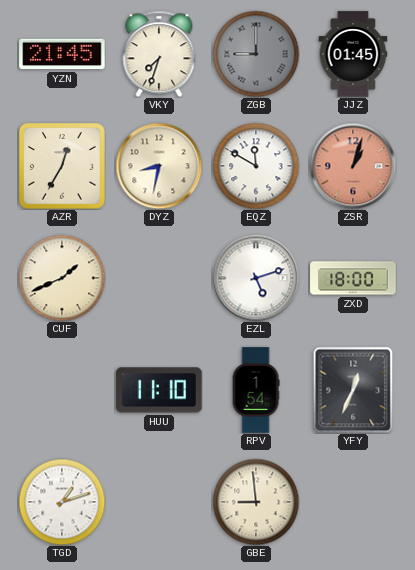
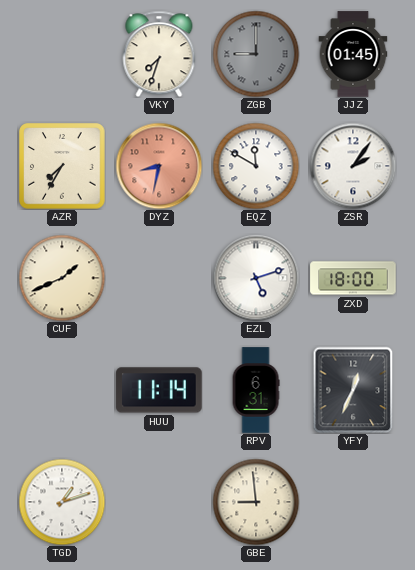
YZN: 21:45 -> none (62, 54)
AZR: 12:35 -> 7:35 (62, 166)
DYZ dial: cream -> salmon (159, 166)
ZSR: 1:03 -> 2:06 (353, 166)
ZSR dial: salmon -> white (353, 166)
HUU: 11:10 -> 11:14 (159, 390)
RPV: 1:54 -> 6:31 (256, 390)
